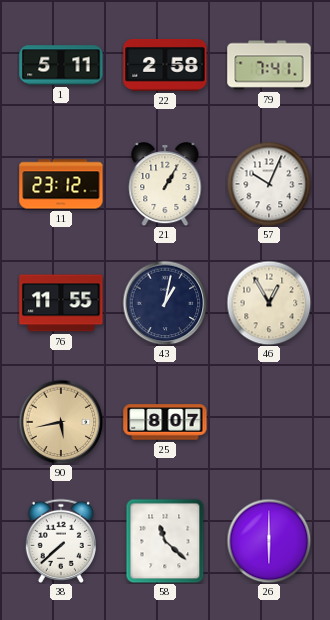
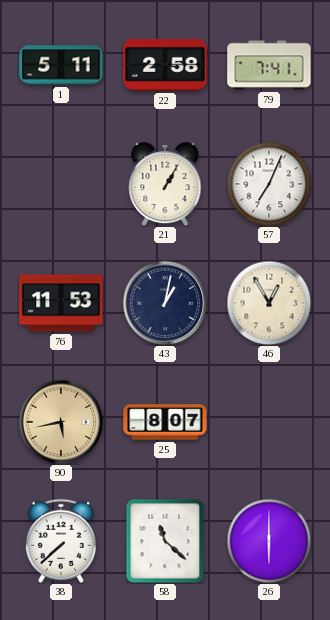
11: 23:12 -> none (61, 184)
57: 10:04 -> 7:04 (269, 184)
76: 11:55 -> 11:53 (61, 303)
